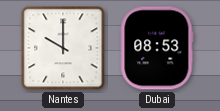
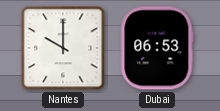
Dubai: 08:53 -> 06:53 (157, 48)
